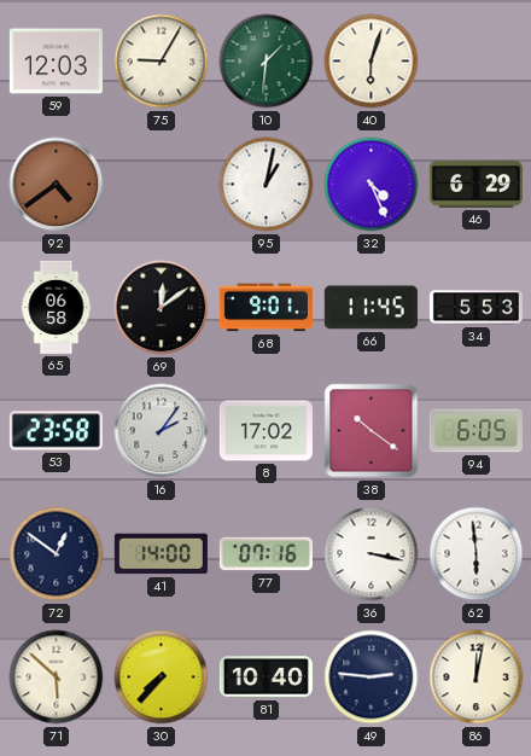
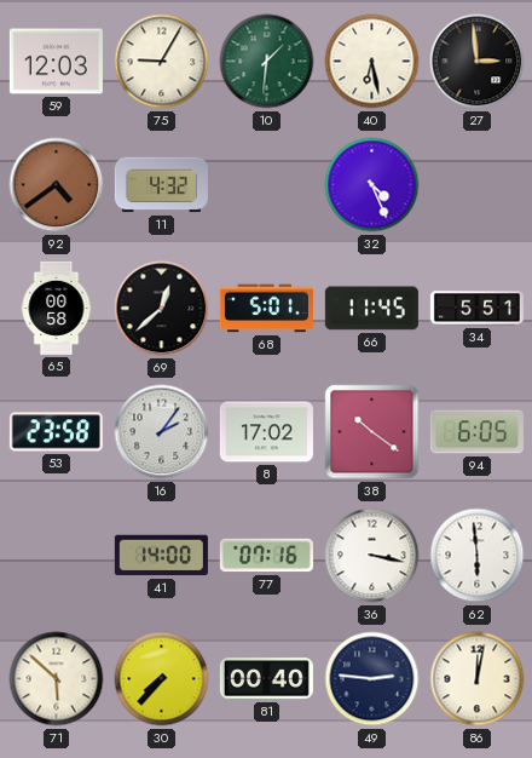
40: 6:03 -> 6:28 (372, 62)
27: none -> 2:59 (478, 62)
11: none -> 4:32 (161, 185)
95: 1:02 -> none (267, 185)
46: 6:29 -> none (475, 185)
65: 06:58 -> 00:58 (57, 308)
69: 12:09 -> 12:38 (162, 309)
68: 9:01 -> 5:01 (266, 309)
34: 5:53 -> 5:51 (476, 309)
72: 12:51 -> none (57, 554)
81: 10:40 -> 00:40 (266, 679)
